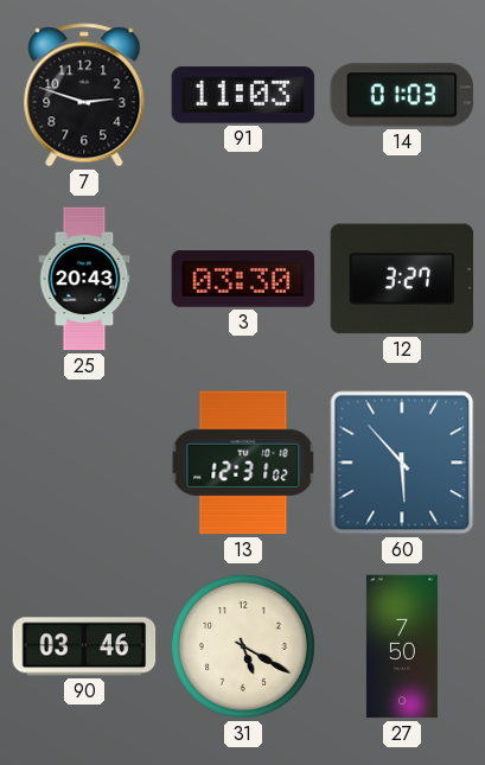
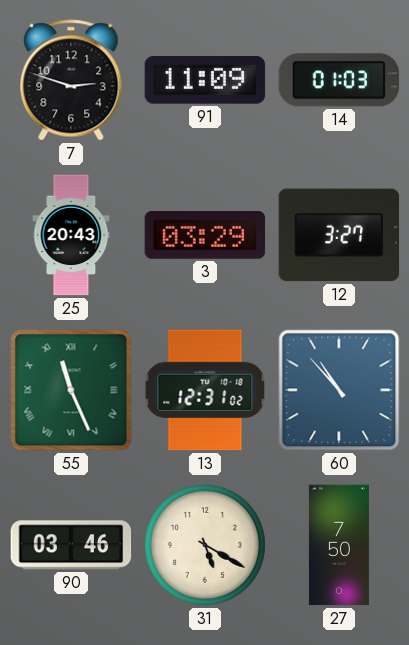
91: 11:03 -> 11:09 (205, 80)
3: 03:30 -> 03:29 (205, 235)
55: none -> 11:26 (71, 390)
60: 5:53 -> 10:53 (339, 390)
